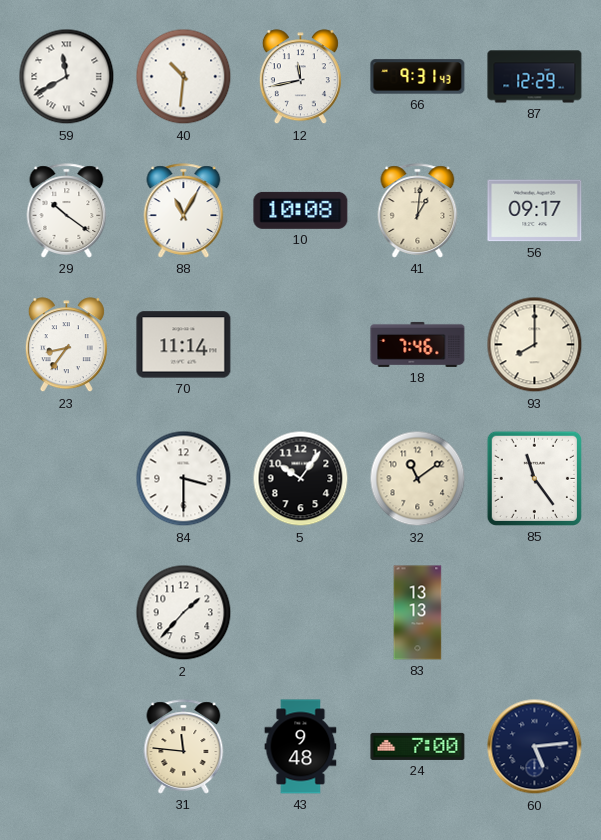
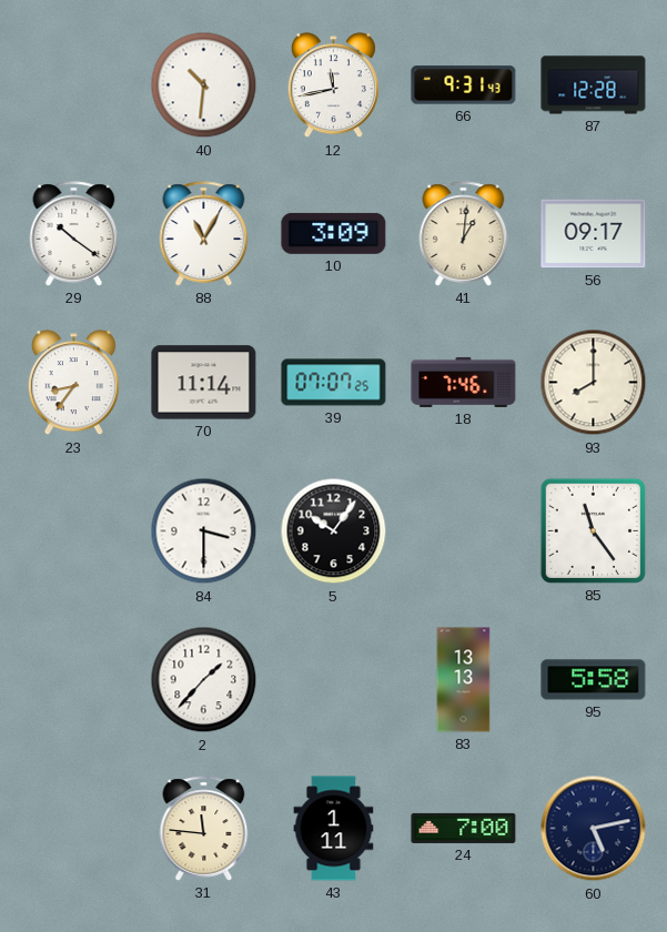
59: 11:40 -> none (67, 77)
87: 12:29 -> 12:28 (594, 85)
10: 10:08 -> 3:09 (334, 233)
39: none -> 07:07 (334, 383)
32: 11:09 -> none (418, 479)
95: none -> 5:58 (594, 680)
43: 9:48 -> 1:11 (334, 829)
60: 5:14 -> 5:13 (594, 829)
